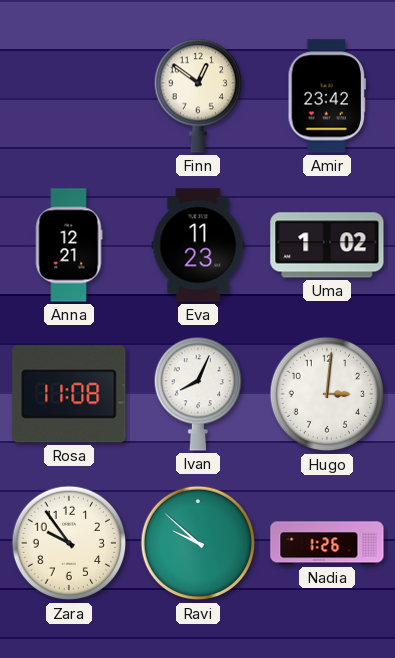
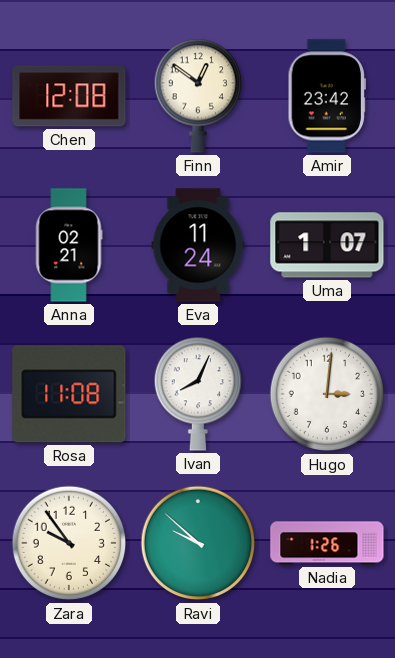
Chen: none -> 12:08 (69, 96)
Anna: 12:21 -> 02:21 (69, 245)
Eva: 11:23 -> 11:24 (198, 245)
Uma: 1:02 -> 1:07 (327, 245)
